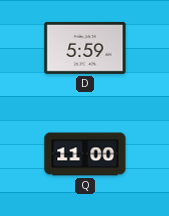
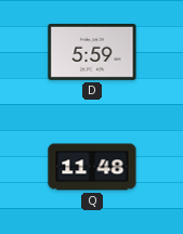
Q: 11:00 -> 11:48 (92, 167)
